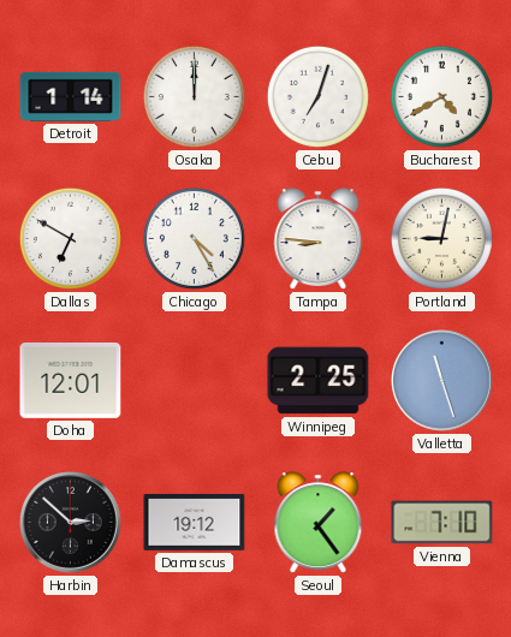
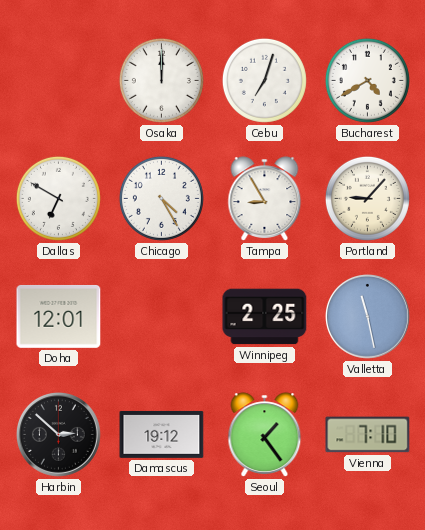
Detroit: 1:14 -> none (71, 96)
Tampa: 8:46 -> 8:55 (265, 199)
Portland: 9:02 -> 9:07 (367, 198)
Valletta: 11:27 -> 11:28 (367, 316)
